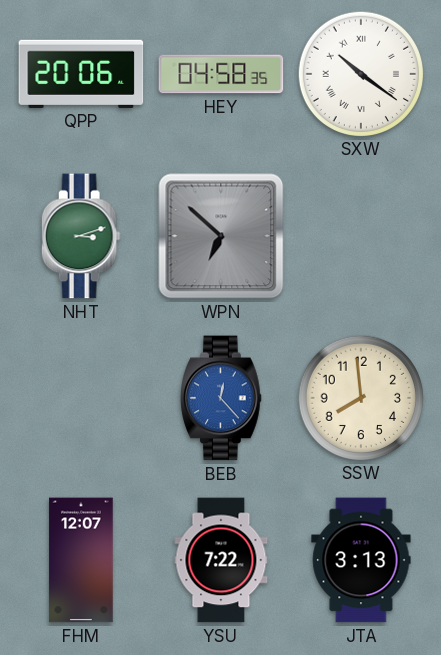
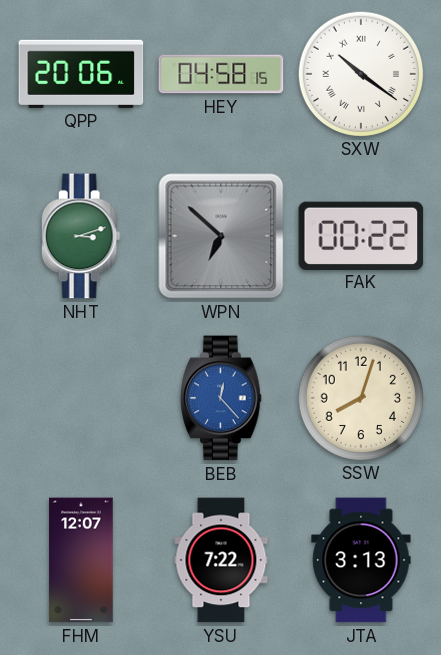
HEY: 04:58:35 -> 04:58:15 (221, 74)
FAK: none -> 00:22 (361, 235)
SSW: 7:59 -> 8:03 (360, 397)
